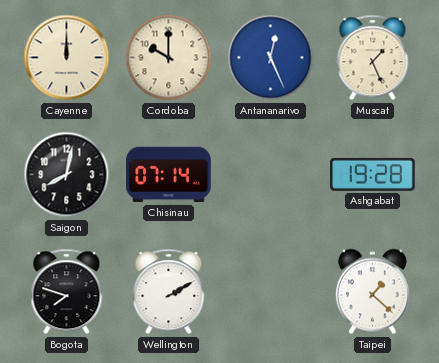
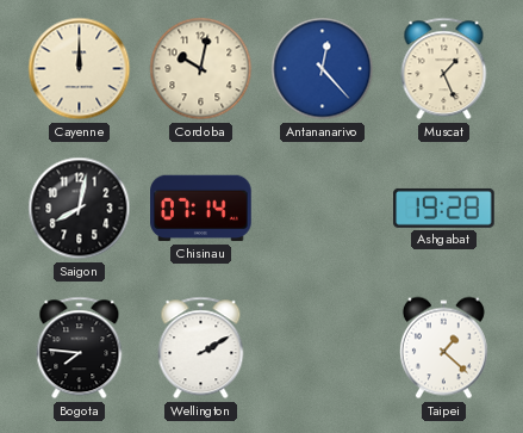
Cordoba: 10:00 -> 10:02 (201, 69)
Antananarivo: 12:26 -> 12:23 (323, 69)
Bogota: 7:48 -> 7:46 (80, 348)
